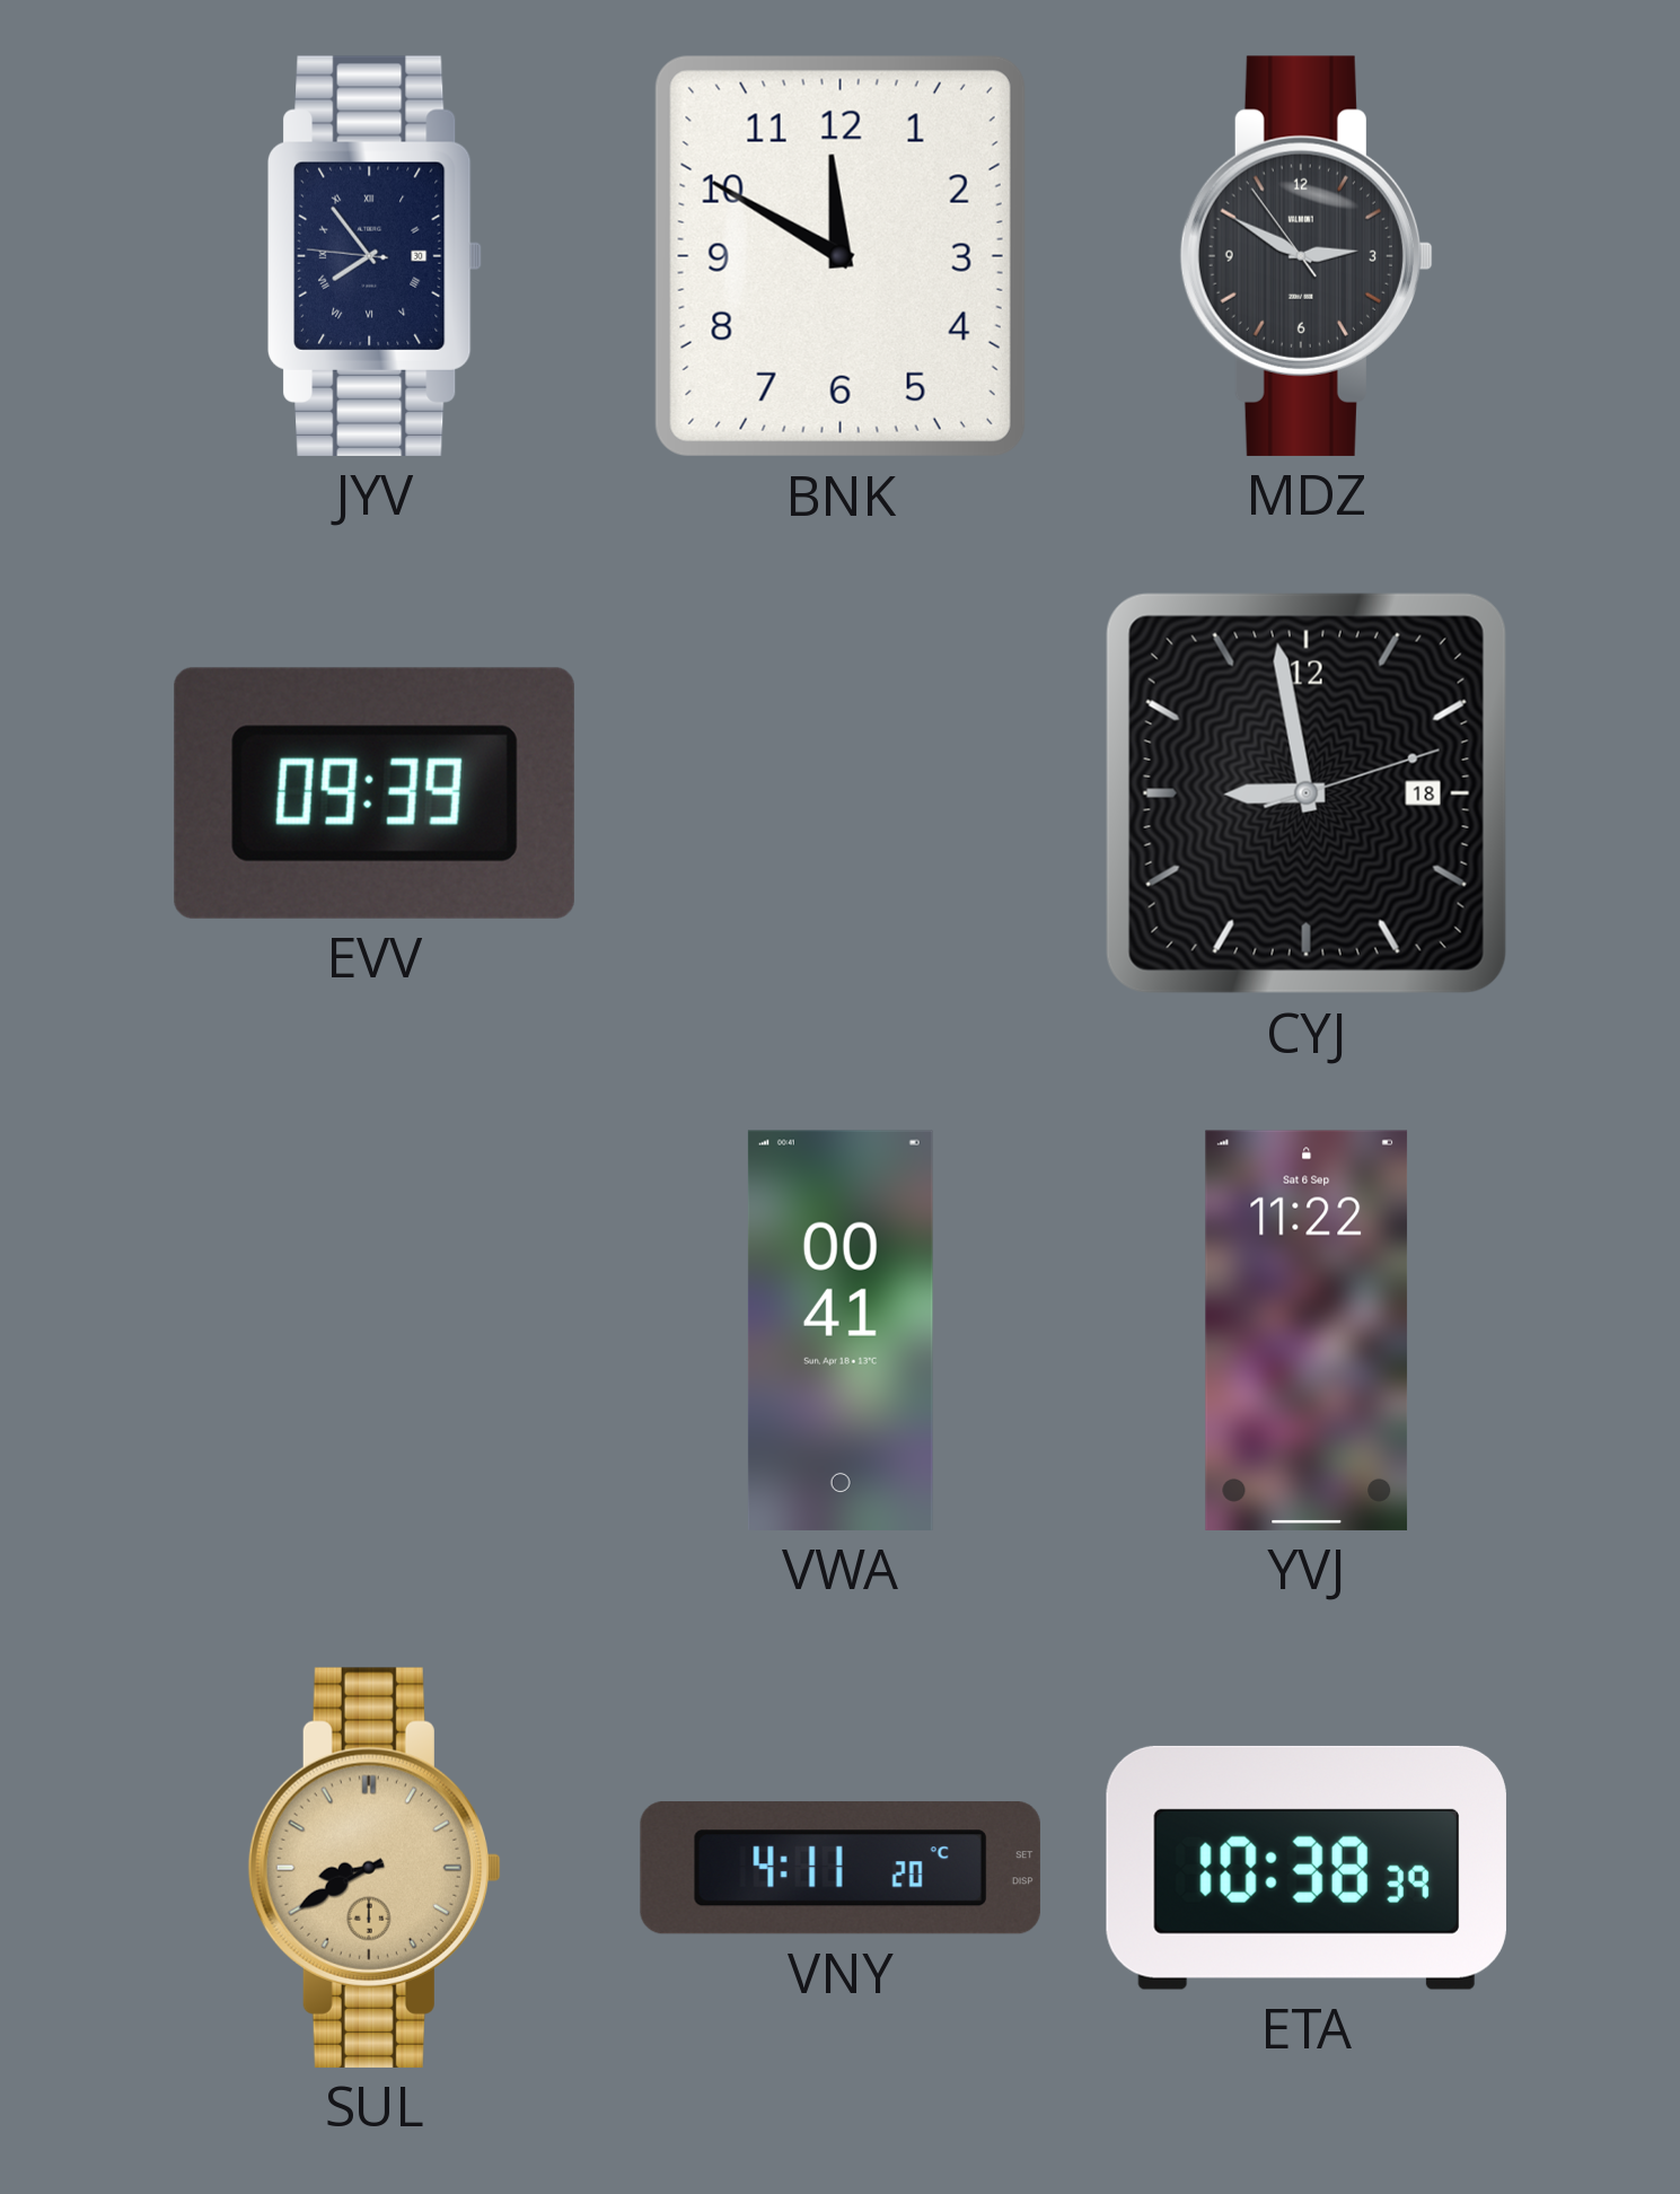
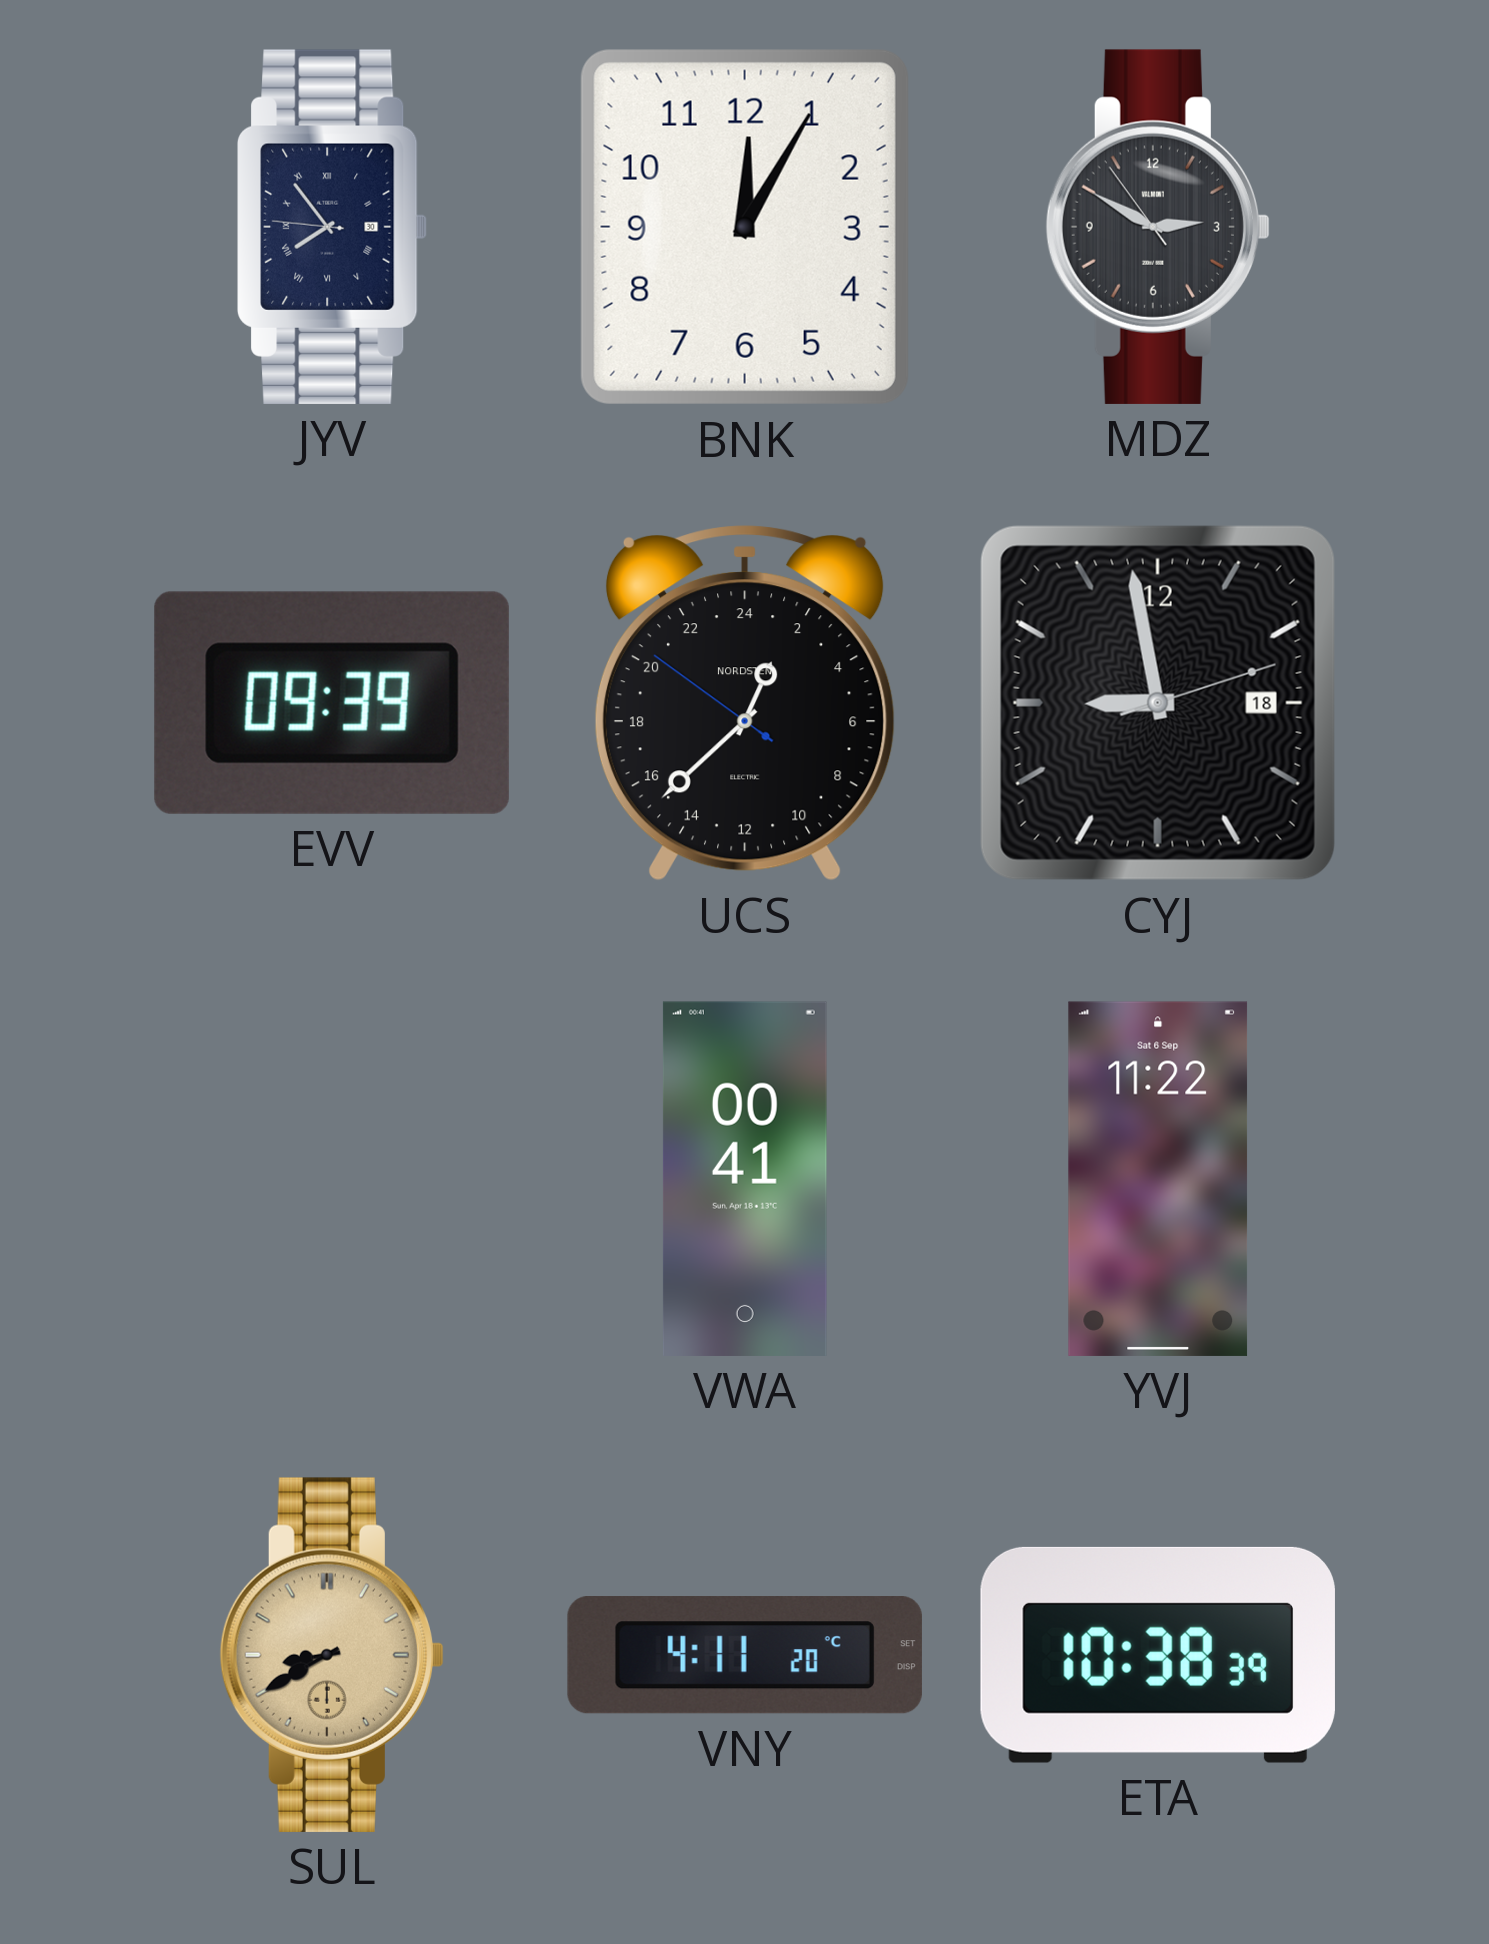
BNK: 11:50 -> 12:05 (745, 227)
UCS: none -> 1:37 (745, 703)
